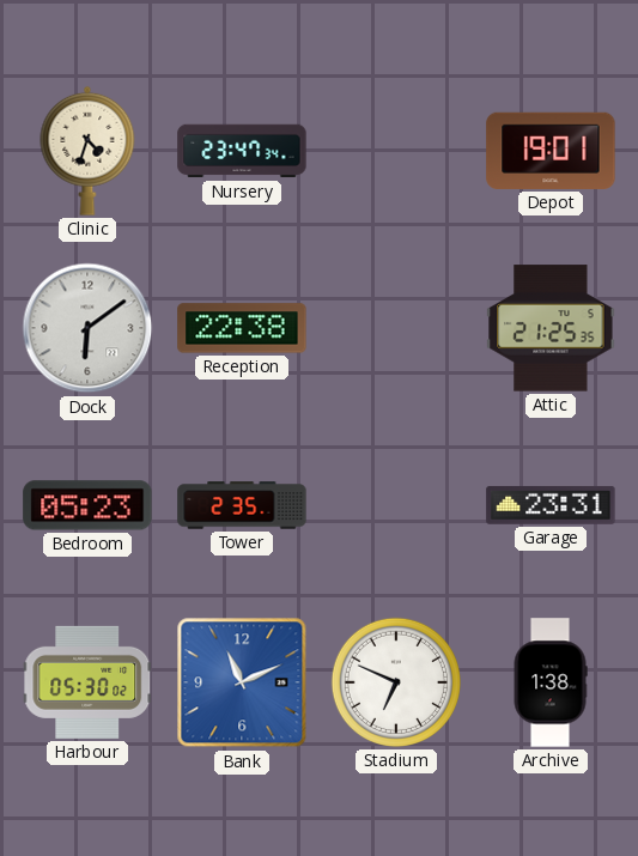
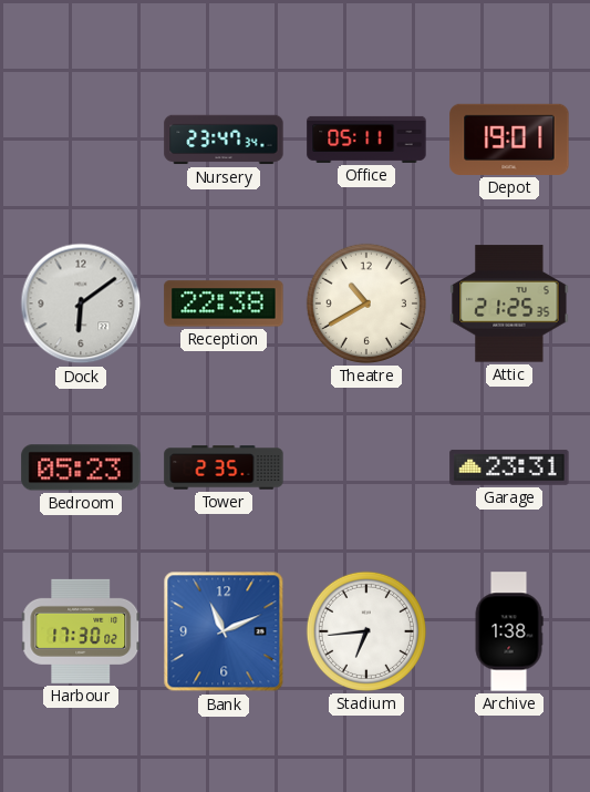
Clinic: 4:33 -> none (87, 151)
Office: none -> 05:11 (366, 140)
Theatre: none -> 10:40 (366, 304)
Harbour: 05:30 -> 17:30 (81, 631)
Stadium: 6:49 -> 6:44 (366, 631)
